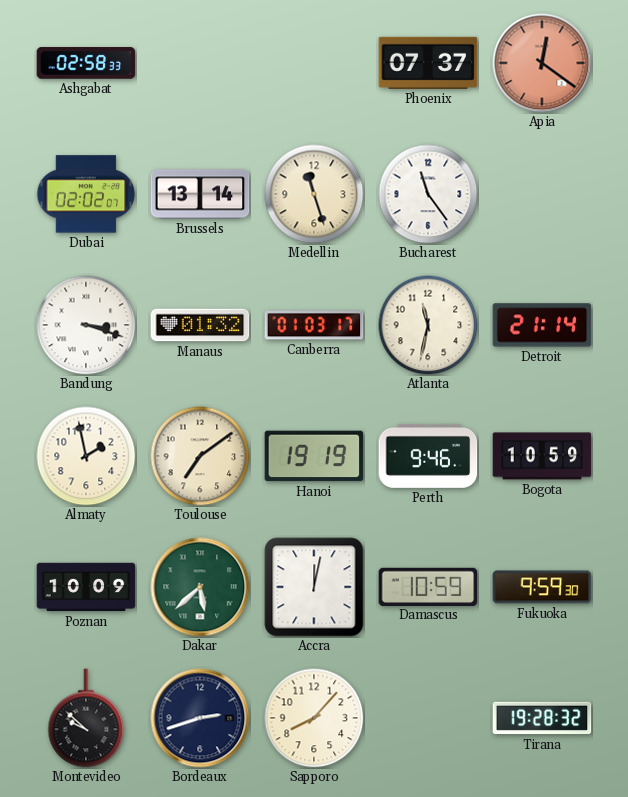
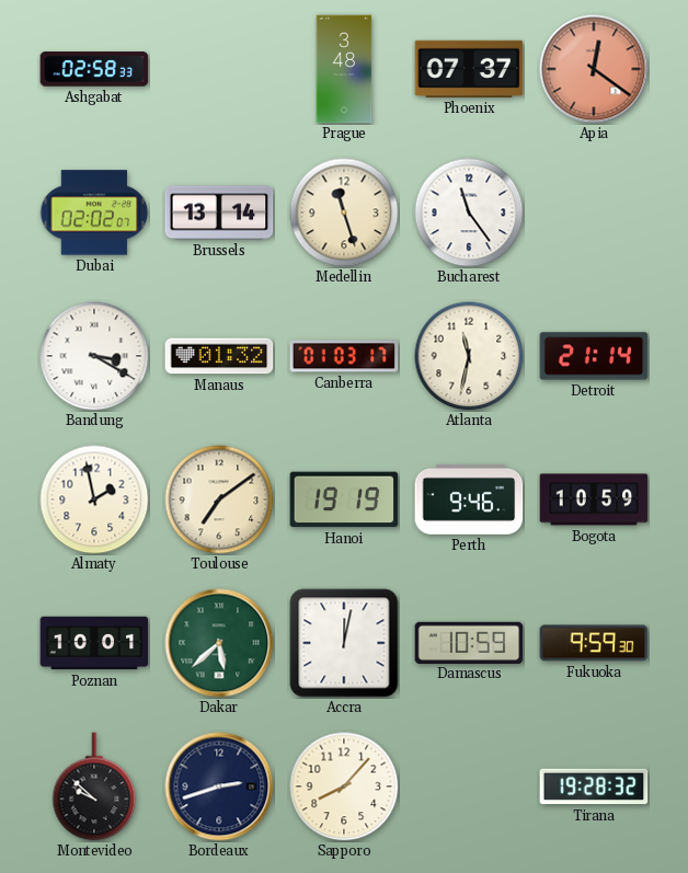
Prague: none -> 3:48 (344, 69)
Bandung: 3:18 -> 3:20 (94, 356)
Poznan: 10:09 -> 10:01 (94, 643)
